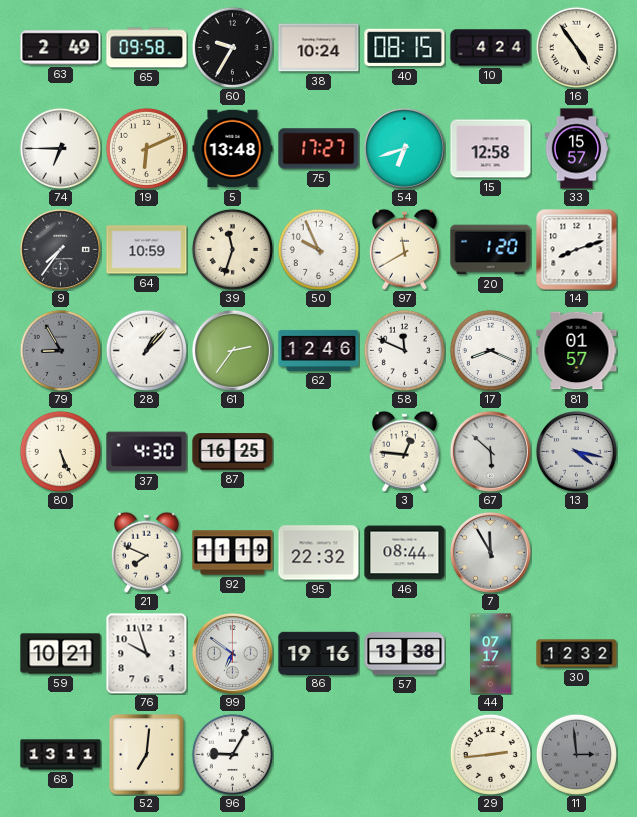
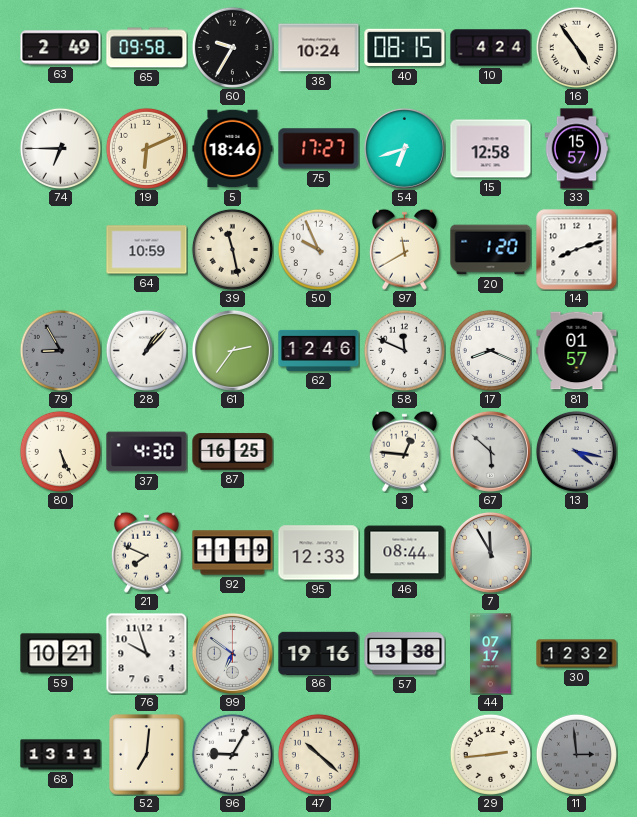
5: 13:48 -> 18:46 (233, 149)
9: 7:36 -> none (60, 249)
39: 11:33 -> 11:28 (232, 249)
95: 22:32 -> 12:33 (319, 553)
47: none -> 10:22 (318, 754)
